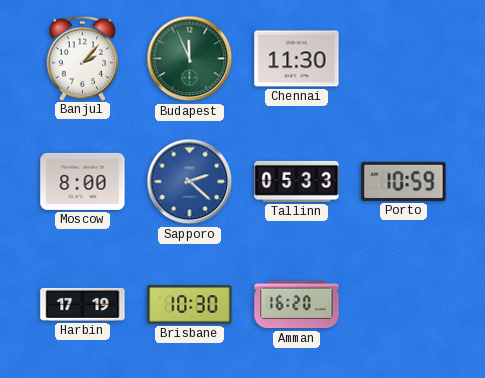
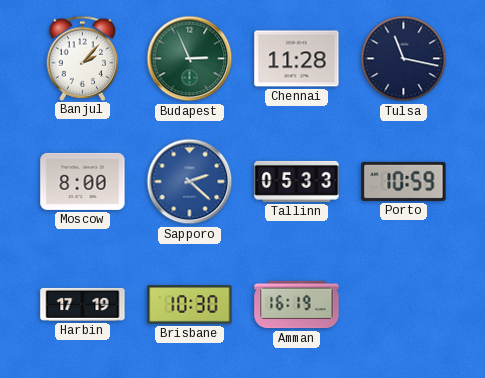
Budapest: 11:56 -> 2:56 (190, 59)
Chennai: 11:30 -> 11:28 (297, 59)
Tulsa: none -> 11:17 (404, 59)
Amman: 16:20 -> 16:19 (297, 305)
